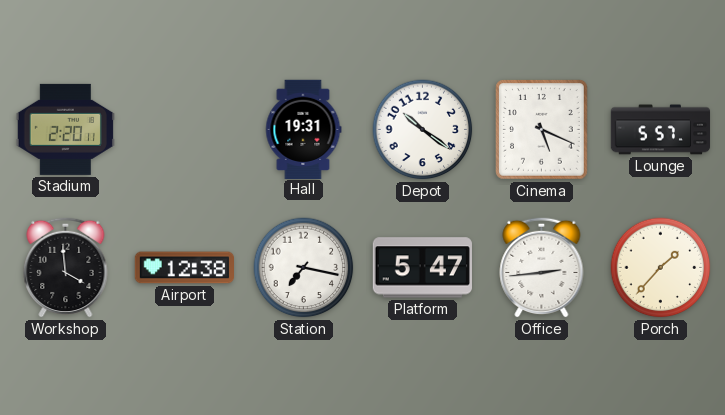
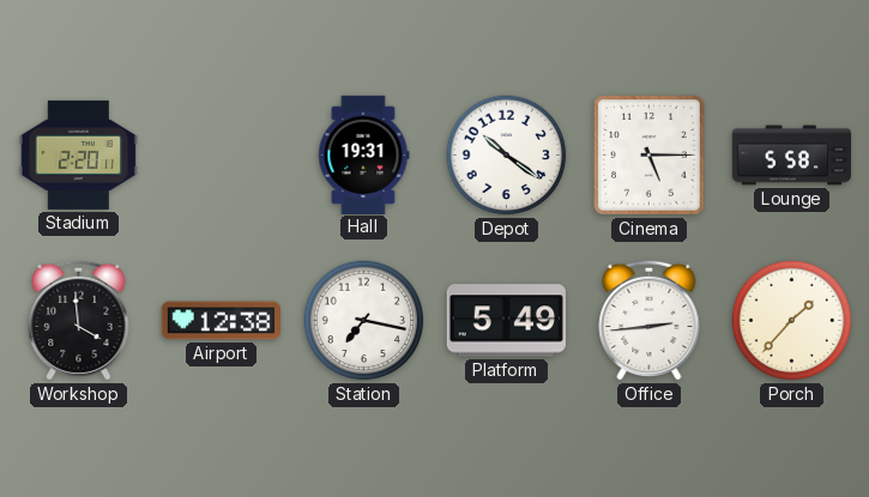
Cinema: 5:19 -> 5:15 (650, 156)
Lounge: 5:57 -> 5:58 (792, 156)
Platform: 5:47 -> 5:49 (506, 321)
